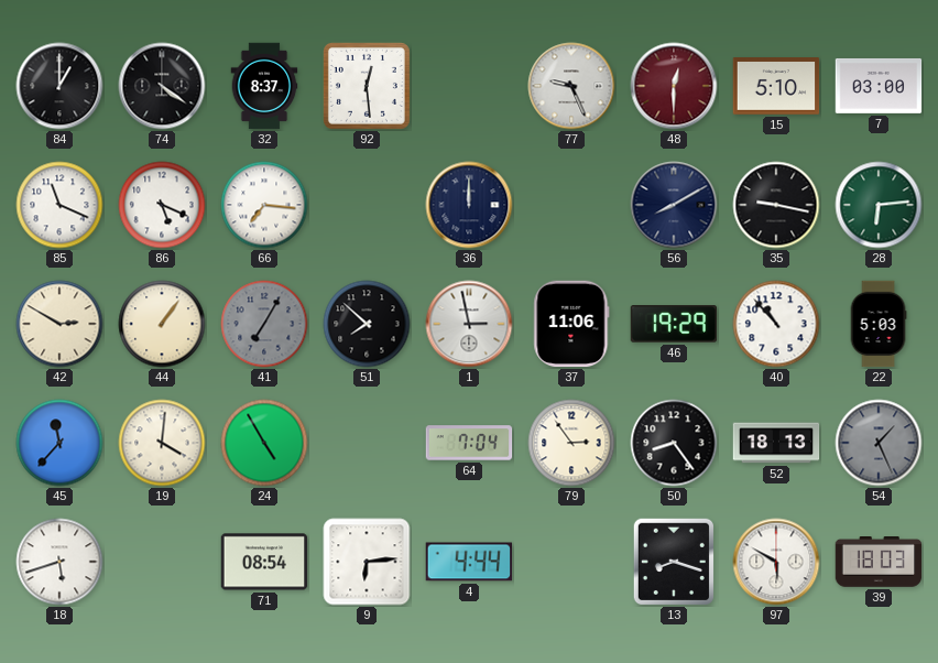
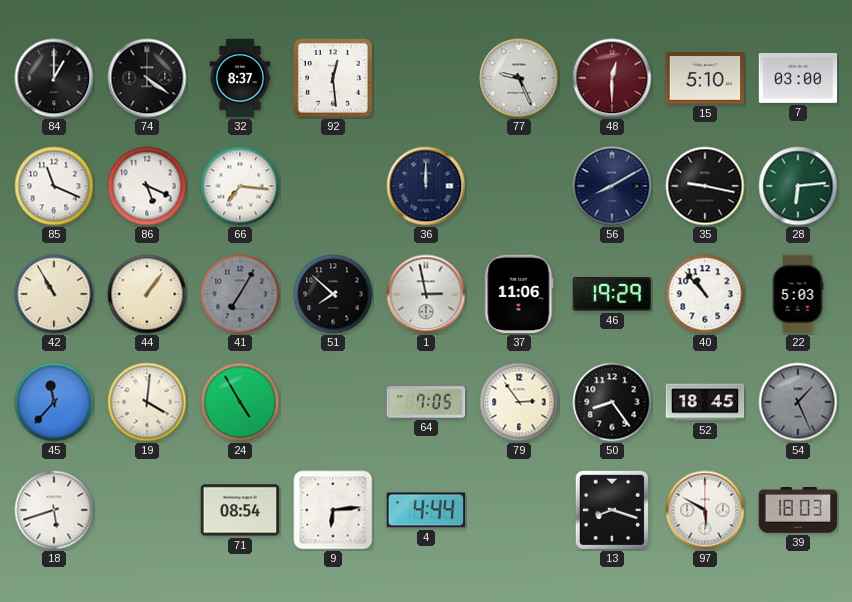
42: 2:50 -> 10:55 (54, 294)
64: 7:04 -> 7:05 (426, 402)
52: 18:13 -> 18:45 (705, 402)
